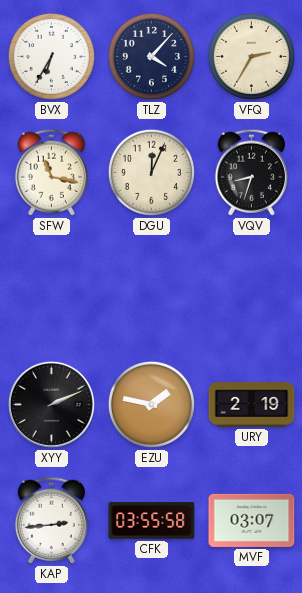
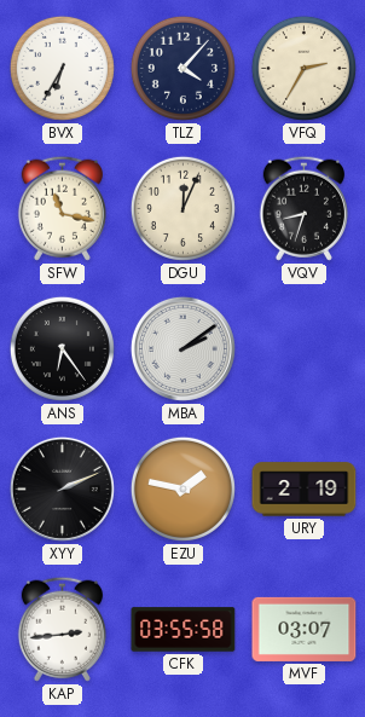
ANS: none -> 6:24 (62, 348)
MBA: none -> 2:09 (182, 348)
